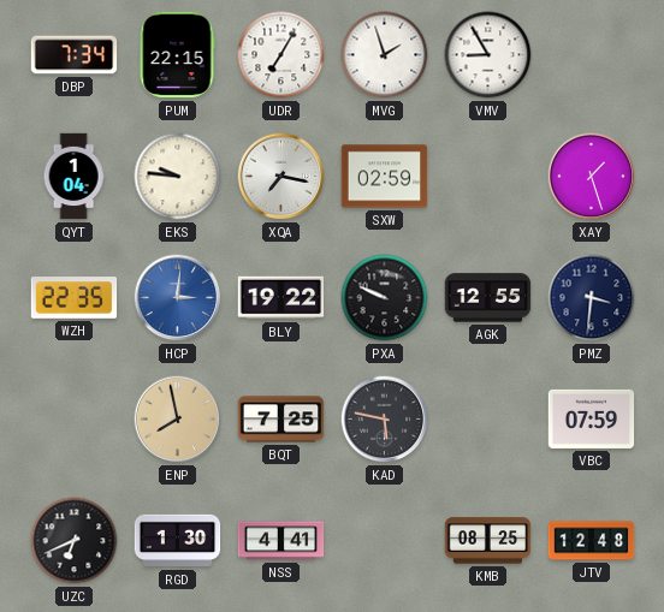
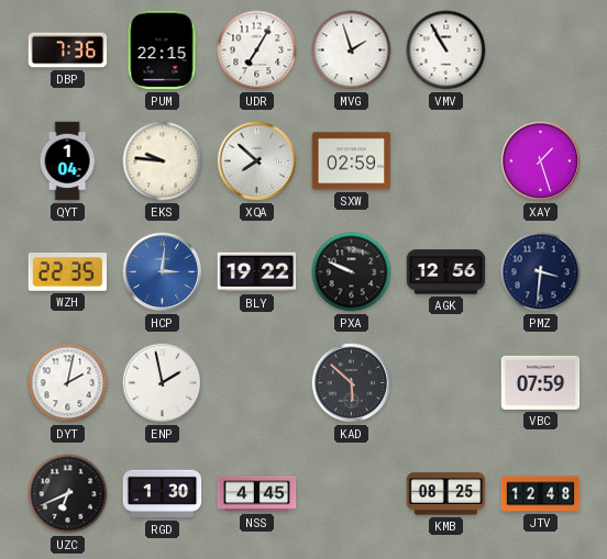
DBP: 7:34 -> 7:36 (68, 51)
VMV: 8:55 -> 10:55 (446, 51)
XQA: 7:17 -> 7:52 (257, 161)
AGK: 12:55 -> 12:56 (446, 272)
DYT: none -> 2:02 (68, 383)
ENP: 7:58 -> 1:58 (163, 383)
ENP dial: champagne -> white (163, 383)
BQT: 7:25 -> none (281, 420)
KAD: 5:47 -> 5:52 (352, 383)
NSS: 4:41 -> 4:45 (257, 494)
